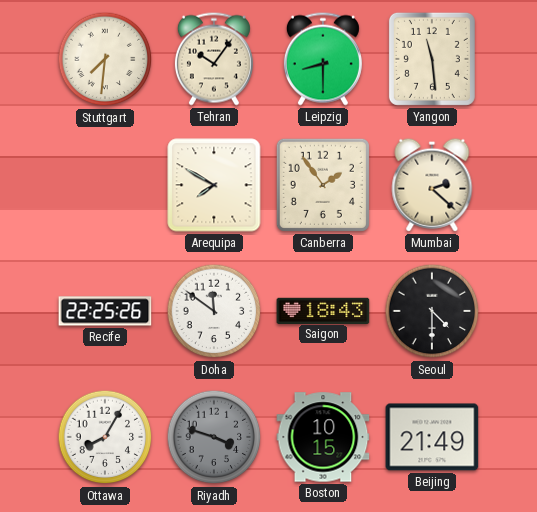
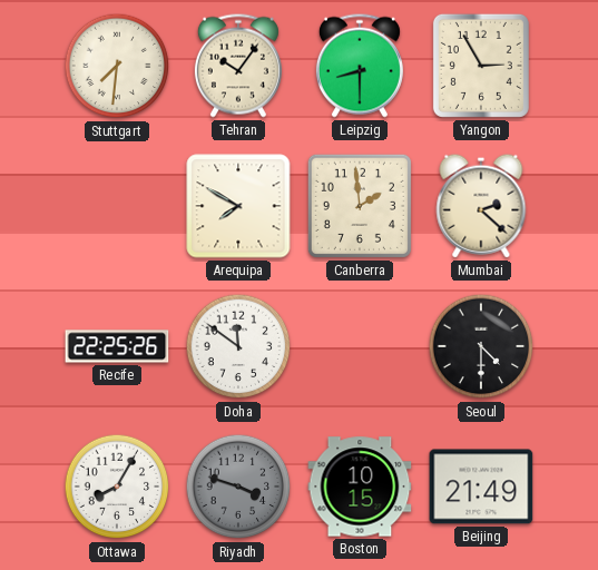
Yangon: 11:29 -> 2:55 (481, 66)
Canberra: 1:54 -> 1:59 (360, 206)
Saigon: 18:43 -> none (323, 310)
